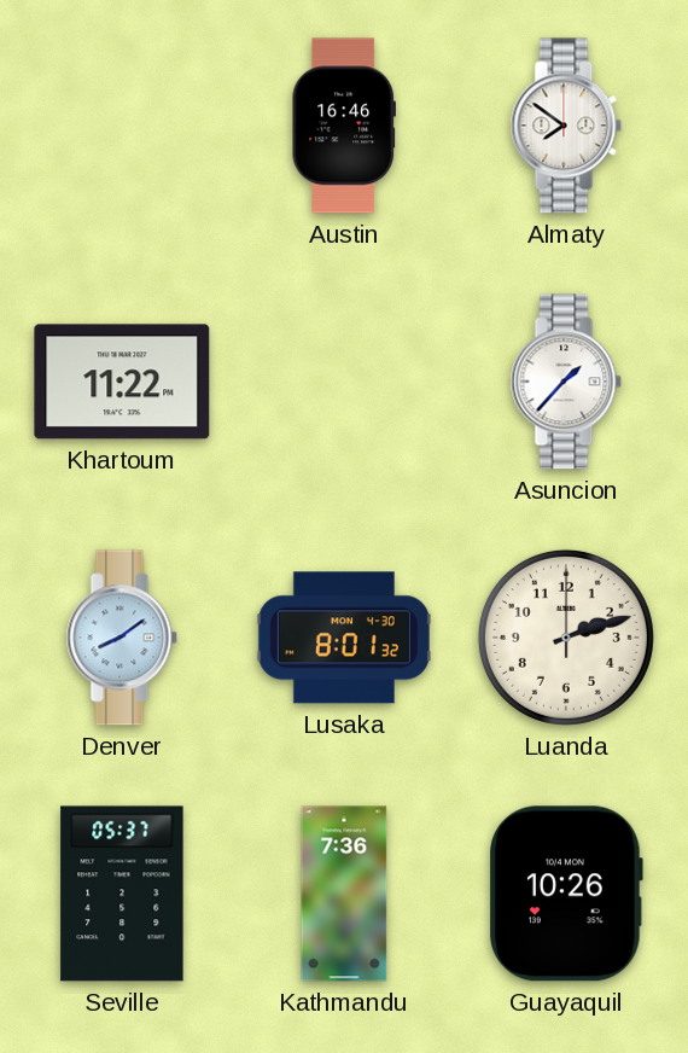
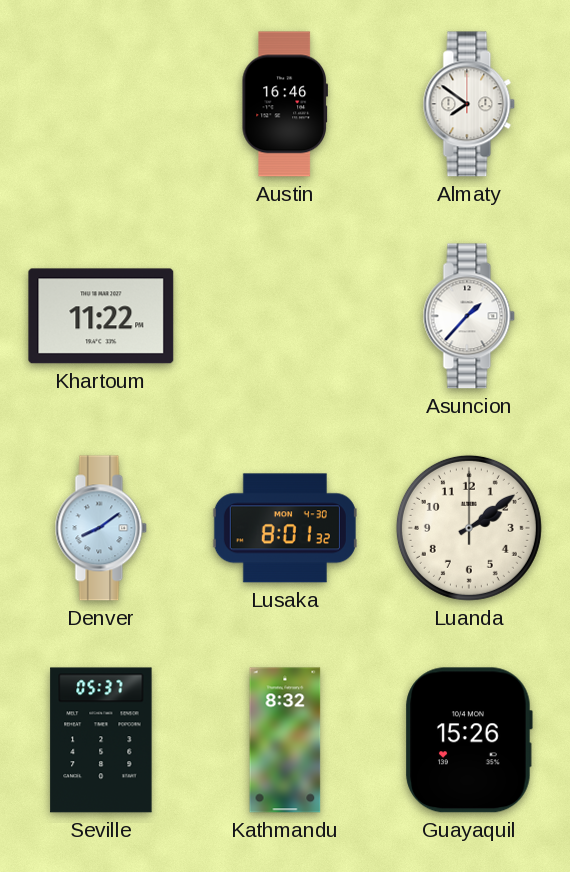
Luanda: 2:12 -> 2:09 (469, 528)
Kathmandu: 7:36 -> 8:32 (285, 740)
Guayaquil: 10:26 -> 15:26 (469, 740)
